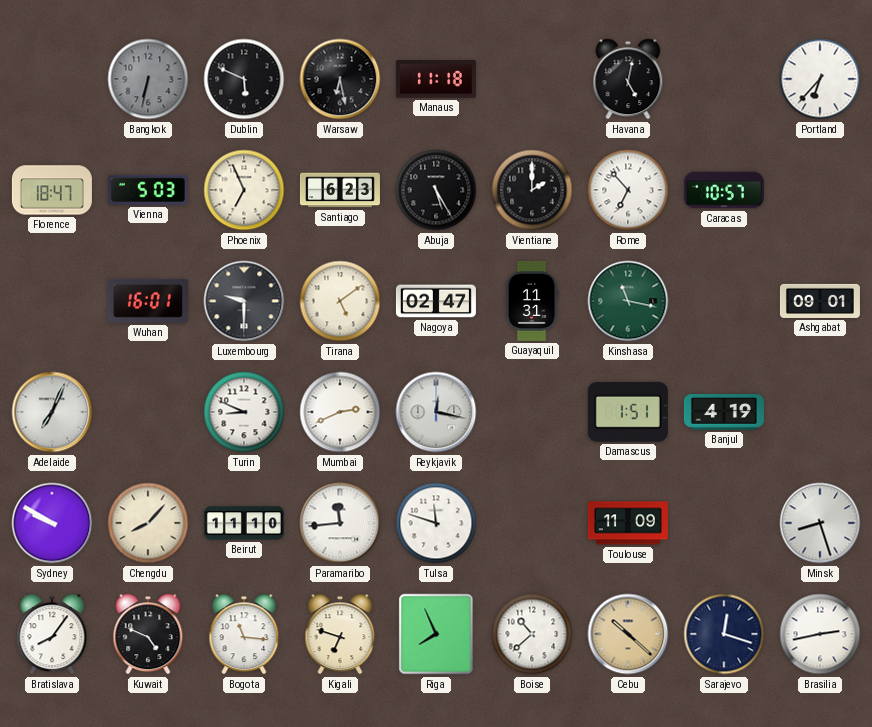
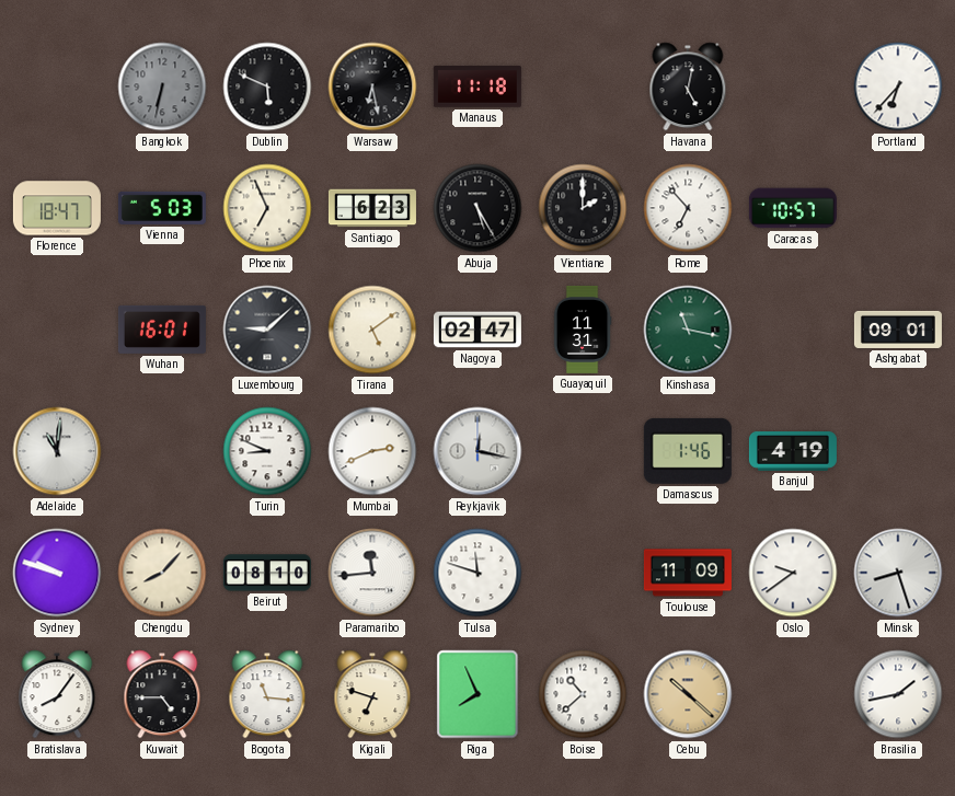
Luxembourg: 9:30 -> 9:08 (267, 330)
Adelaide: 7:04 -> 11:01 (57, 451)
Damascus: 1:51 -> 1:46 (688, 451)
Sydney: 9:50 -> 9:48 (57, 573)
Beirut: 11:10 -> 08:10 (267, 573)
Oslo: none -> 9:39 (793, 573)
Kuwait: 4:49 -> 4:45 (162, 694)
Sarajevo: 12:18 -> none (724, 634)
Brasilia: 2:43 -> 1:43 (898, 694)
